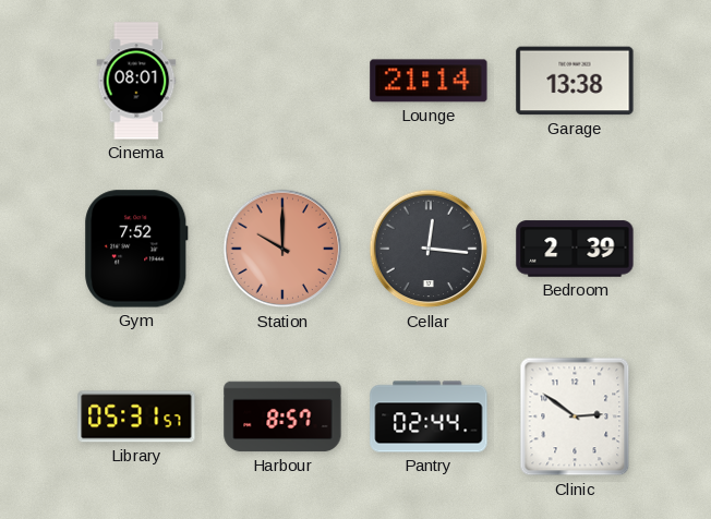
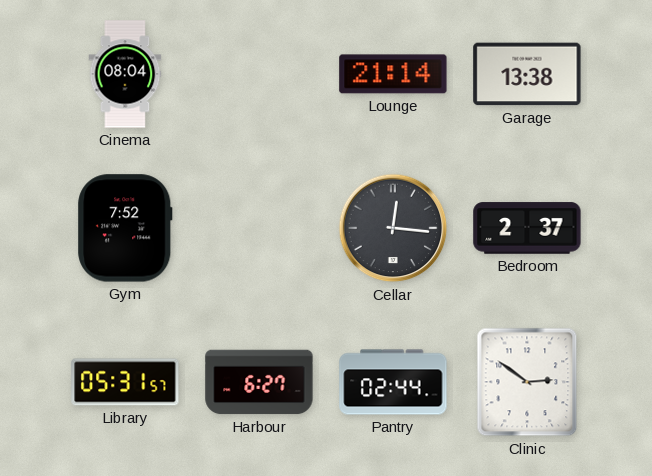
Cinema: 08:01 -> 08:04 (125, 74)
Station: 10:00 -> none (282, 249)
Bedroom: 2:39 -> 2:37 (527, 228)
Harbour: 8:57 -> 6:27 (259, 382)
